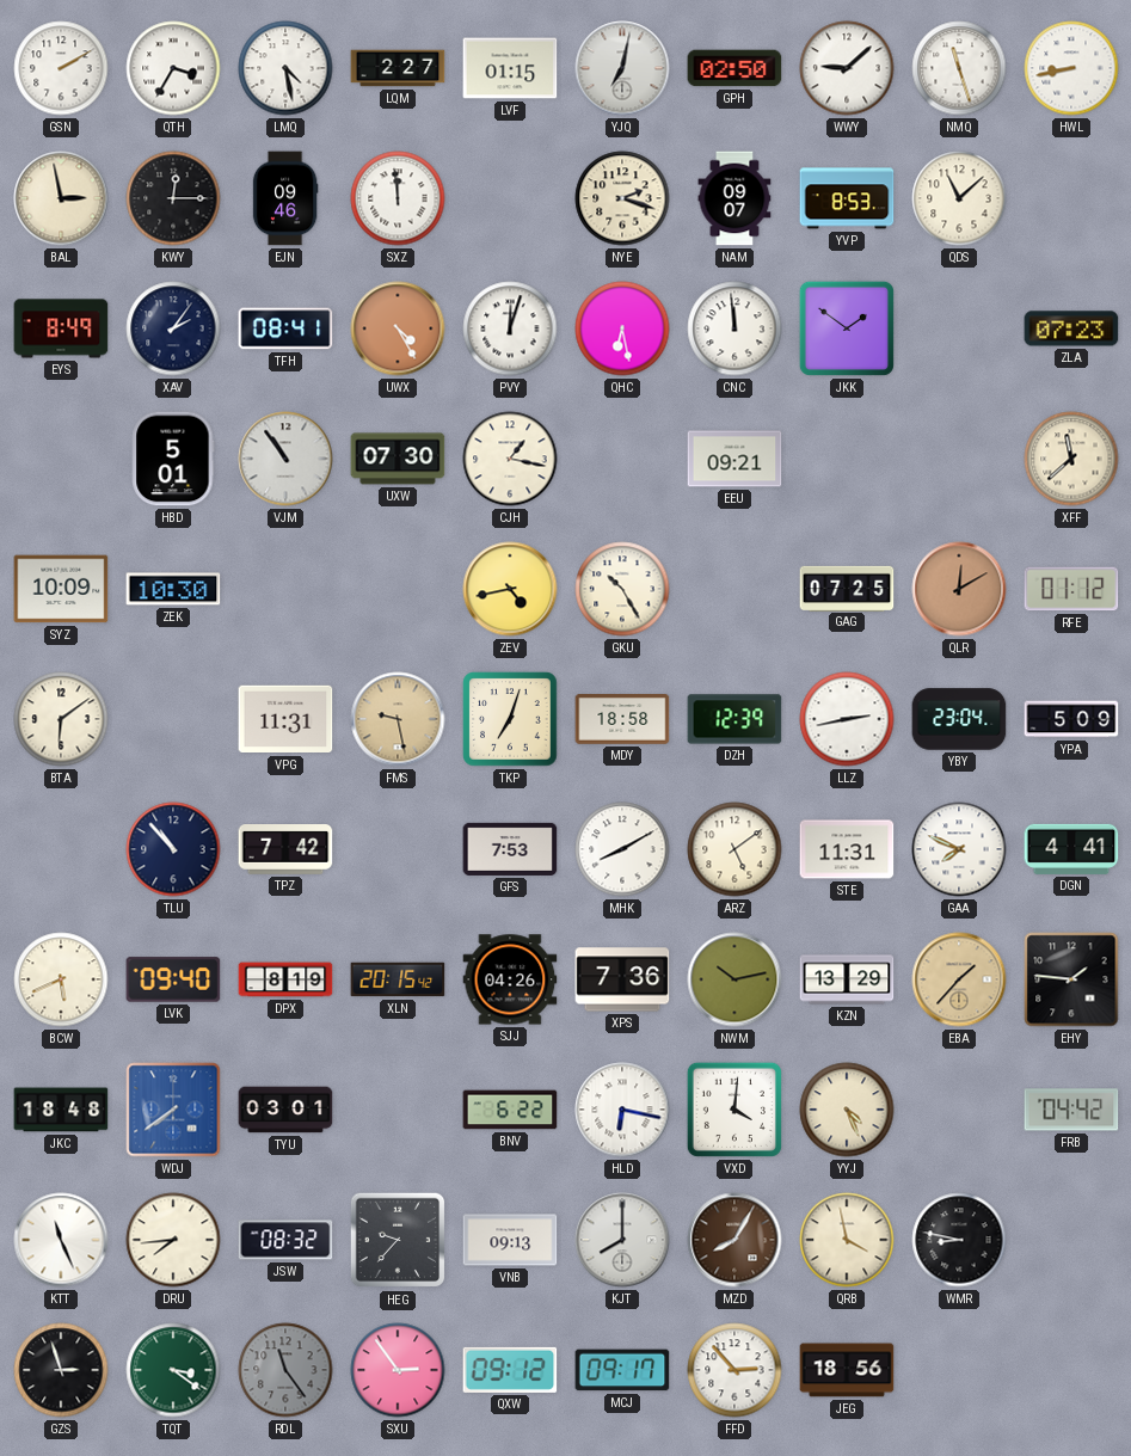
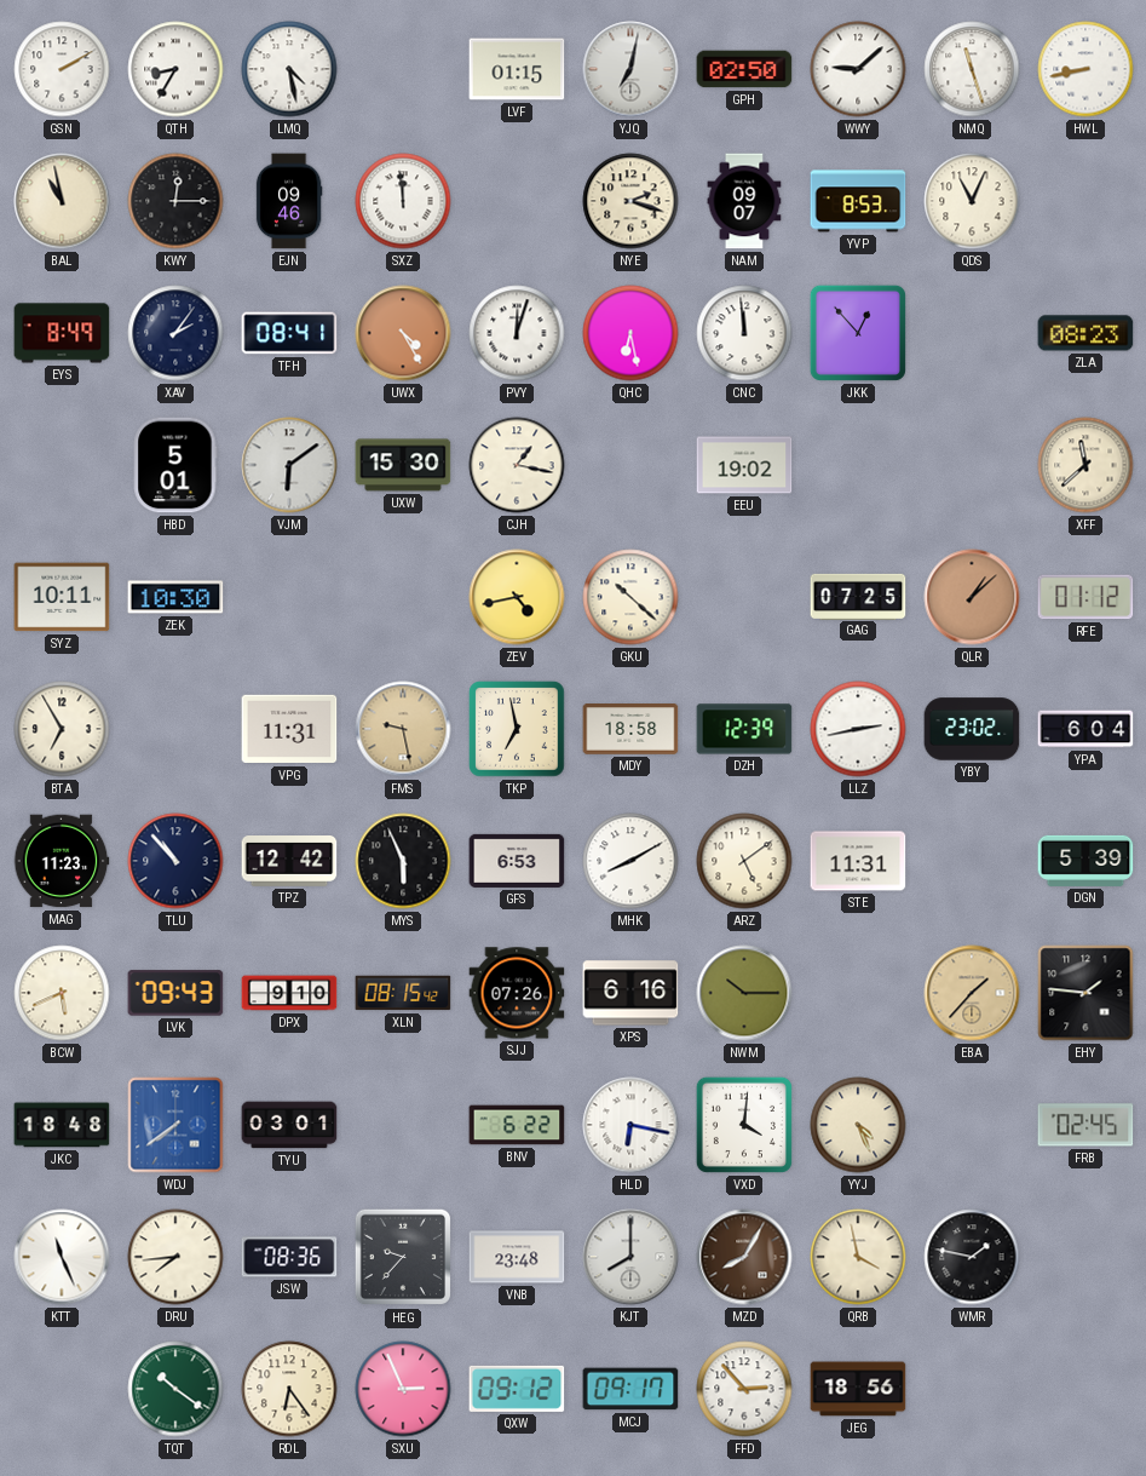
QTH: 3:35 -> 8:35 (175, 69)
LQM: 2:27 -> none (398, 68)
BAL: 2:58 -> 10:58 (62, 201)
QDS: 11:08 -> 11:04 (972, 201)
JKK: 1:51 -> 12:53 (858, 333)
ZLA: 07:23 -> 08:23 (1085, 333)
VJM: 10:54 -> 6:09 (289, 465)
UXW: 07:30 -> 15:30 (403, 465)
EEU: 09:21 -> 19:02 (744, 465)
SYZ: 10:09 -> 10:11 (62, 597)
GKU: 10:25 -> 10:22 (630, 597)
QLR: 12:10 -> 1:08 (972, 597)
BTA: 6:09 -> 6:55 (62, 729)
TKP: 7:03 -> 6:58 (517, 729)
YBY: 23:04 -> 23:02 (972, 729)
YPA: 5:09 -> 6:04 (1085, 729)
MAG: none -> 11:23 (62, 861)
TPZ: 7:42 -> 12:42 (289, 862)
MYS: none -> 5:56 (403, 861)
GFS: 7:53 -> 6:53 (517, 861)
GAA: 7:49 -> none (959, 849)
DGN: 4:41 -> 5:39 (1085, 861)
LVK: 09:40 -> 09:43 (175, 993)
DPX: 8:19 -> 9:10 (289, 993)
XLN: 20:15 -> 08:15 (403, 993)
SJJ: 04:26 -> 07:26 (517, 993)
XPS: 7:36 -> 6:16 (630, 993)
NWM: 10:13 -> 10:15 (744, 993)
KZN: 13:29 -> none (847, 979)
FRB: 04:42 -> 02:45 (1085, 1125)
JSW: 08:32 -> 08:36 (289, 1257)
VNB: 09:13 -> 23:48 (517, 1257)
WMR: 8:47 -> 1:47 (972, 1257)
GZS: 2:57 -> none (61, 1370)
TQT: 3:21 -> 10:21 (175, 1389)
RDL: 11:24 -> 6:24 (289, 1389)
RDL dial: grey -> cream (289, 1389)
SXU: 2:54 -> 2:56 (403, 1389)
